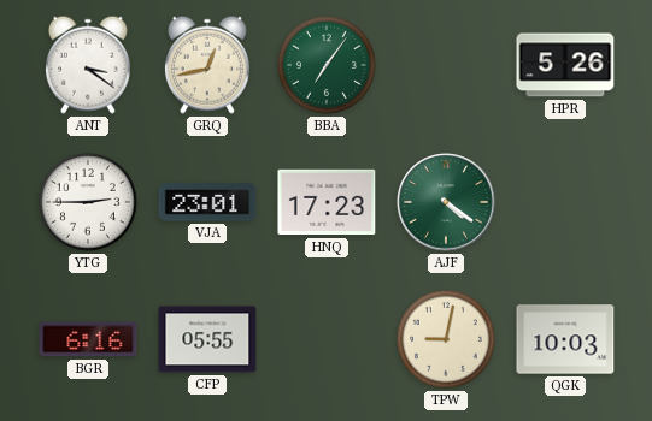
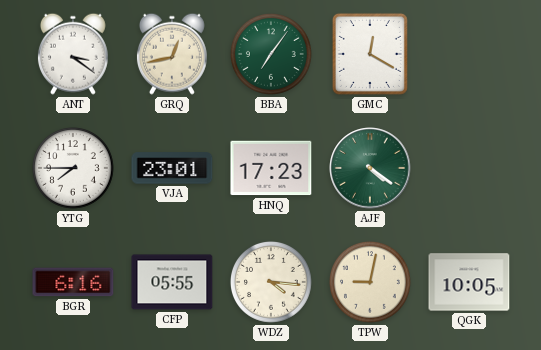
GMC: none -> 12:20 (370, 54)
HPR: 5:26 -> none (565, 65)
YTG: 2:45 -> 7:45 (73, 168)
WDZ: none -> 4:16 (271, 282)
QGK: 10:03 -> 10:05 (469, 282)
